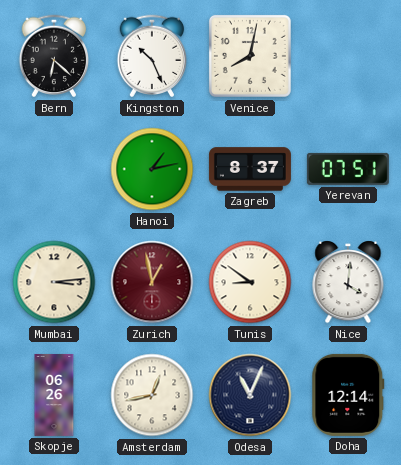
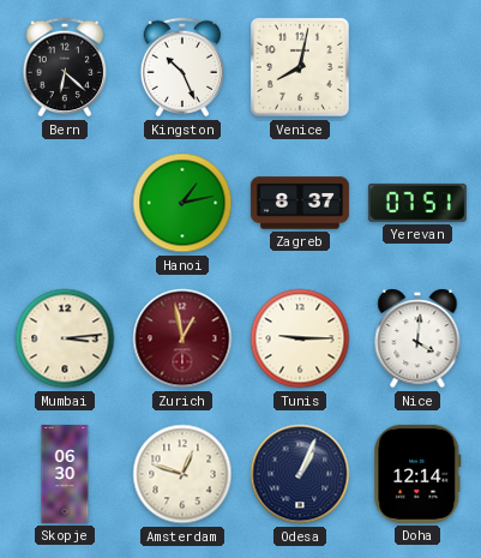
Tunis: 8:51 -> 9:15 (300, 338)
Skopje: 06:26 -> 06:30 (65, 474)
Amsterdam: 12:43 -> 12:48 (182, 474)
Odesa: 11:04 -> 1:04 (300, 474)
